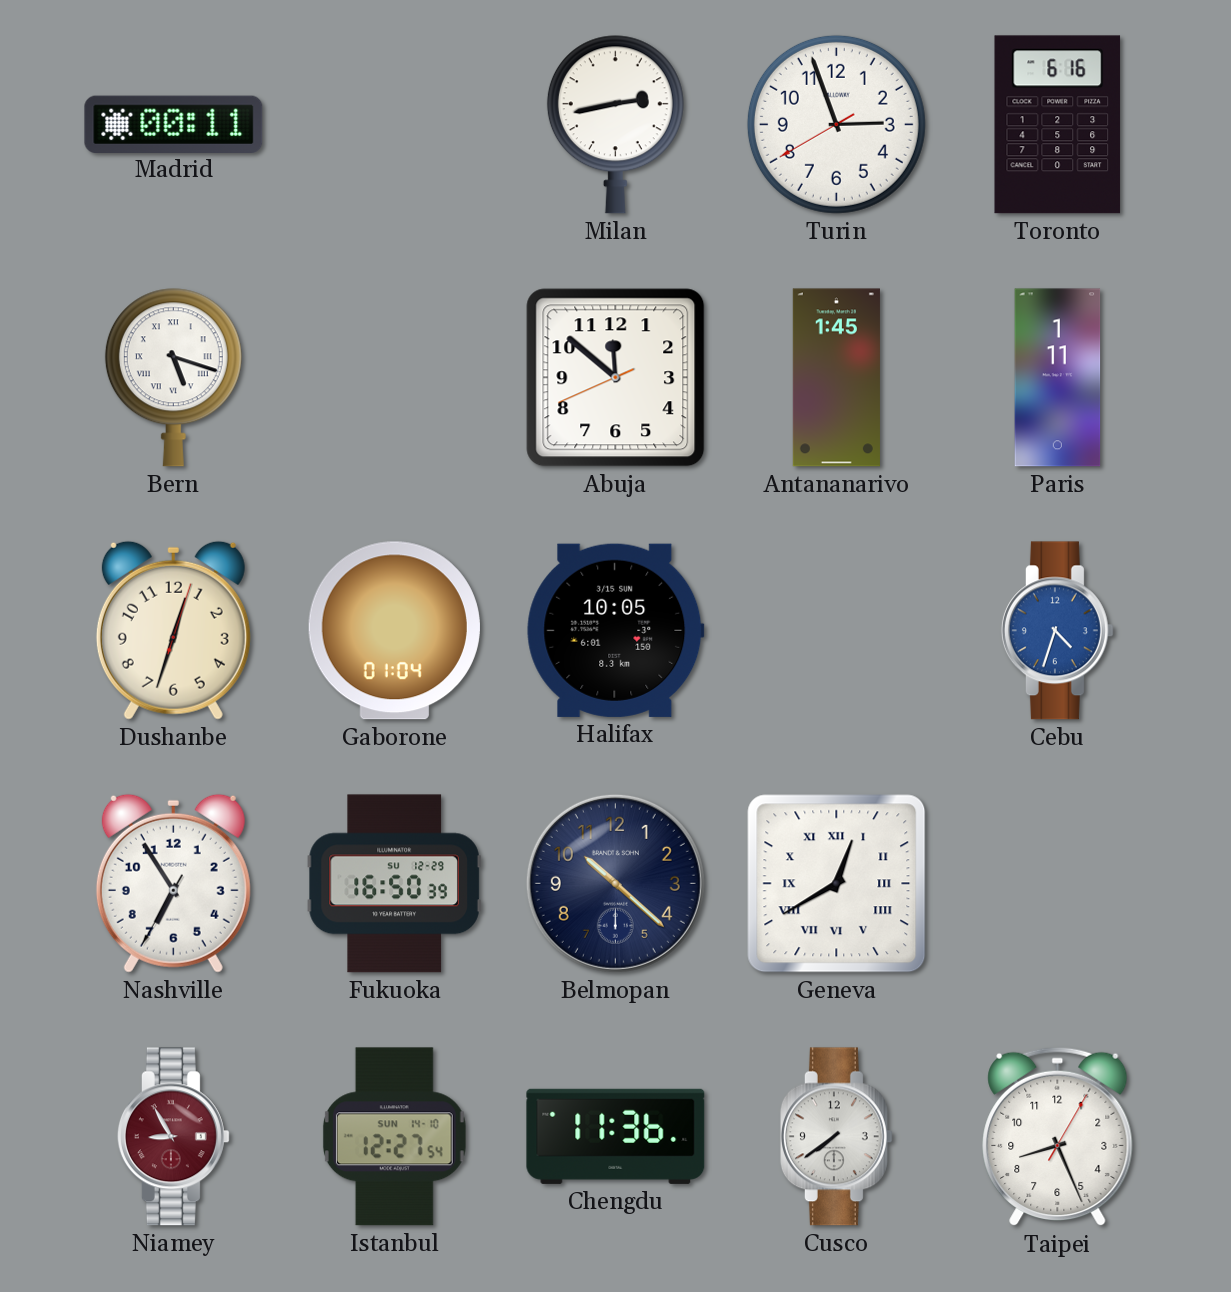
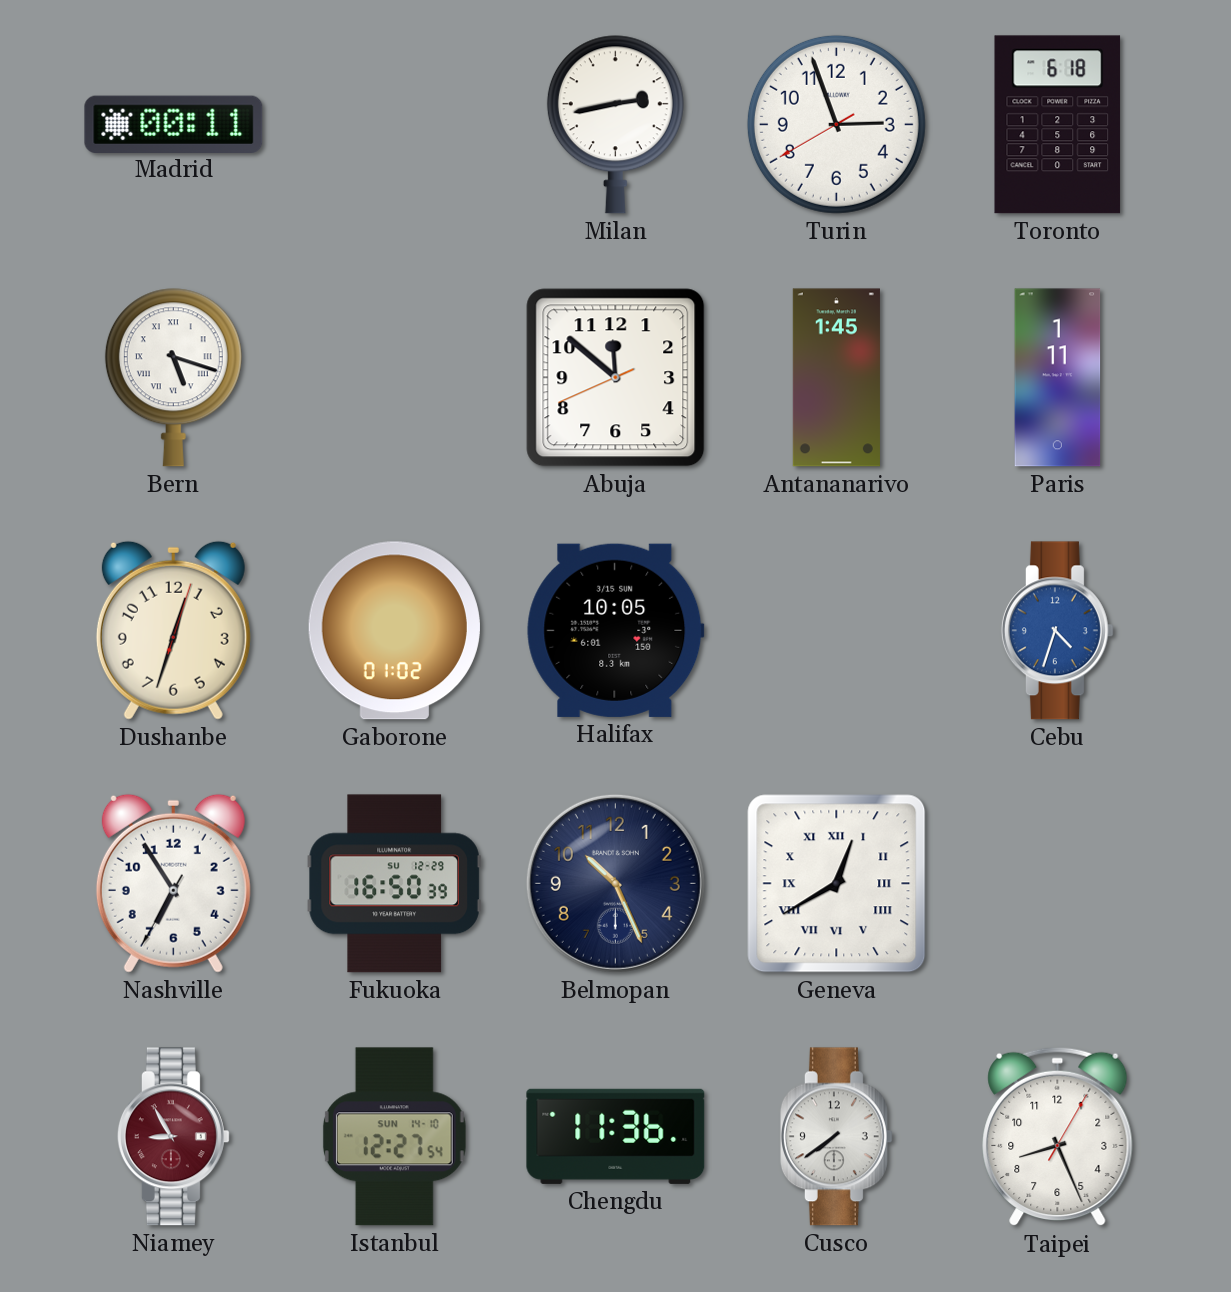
Toronto: 6:16 -> 6:18 (1058, 125)
Gaborone: 01:04 -> 01:02 (394, 631)
Belmopan: 10:22 -> 10:26 (615, 883)
